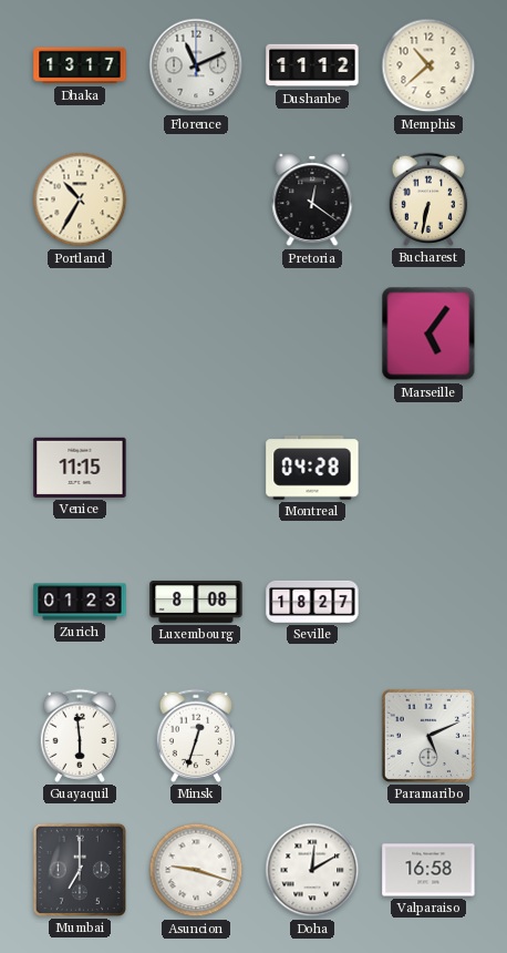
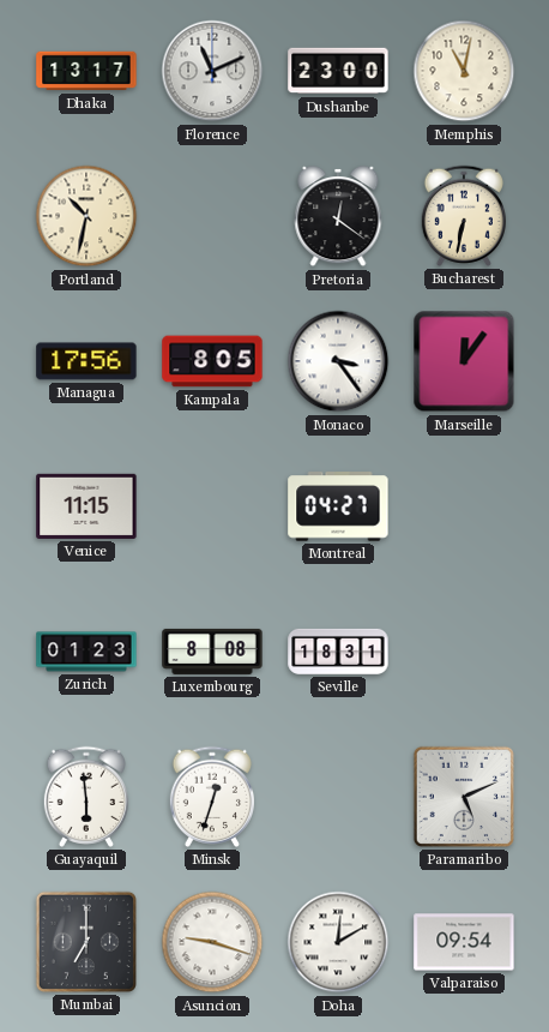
Dushanbe: 11:12 -> 23:00 (338, 71)
Memphis: 10:38 -> 11:02 (464, 71)
Portland: 10:35 -> 10:32 (86, 216)
Managua: none -> 17:56 (86, 361)
Kampala: none -> 8:05 (212, 361)
Monaco: none -> 3:24 (338, 361)
Marseille: 5:06 -> 12:06 (464, 361)
Montreal: 04:28 -> 04:27 (338, 506)
Seville: 18:27 -> 18:31 (338, 652)
Valparaiso: 16:58 -> 09:54 (464, 942)
